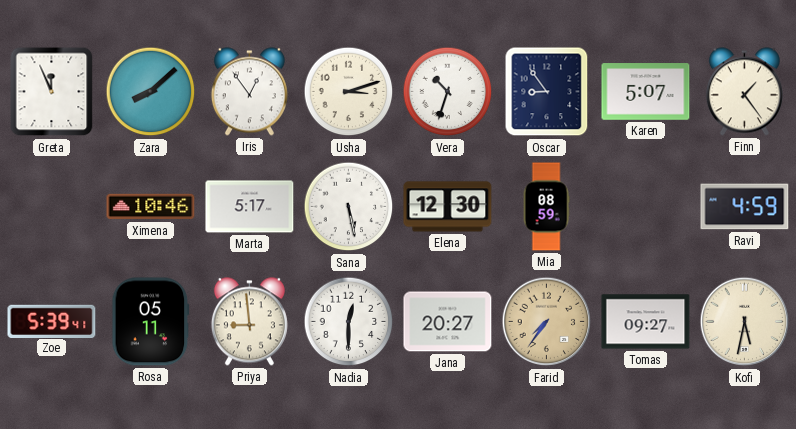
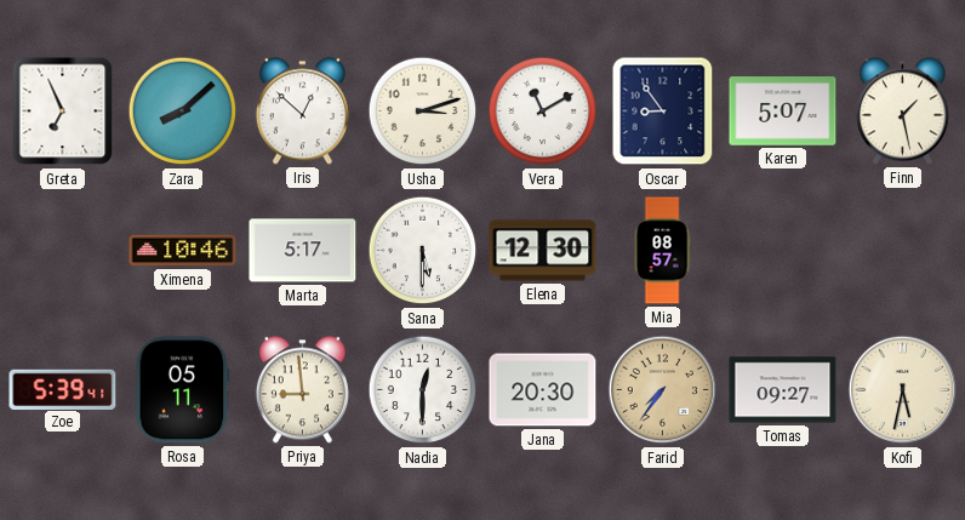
Greta: 11:56 -> 6:56 (63, 112)
Iris: 12:54 -> 12:52 (302, 112)
Vera: 10:33 -> 11:10 (543, 112)
Finn: 1:24 -> 1:28 (902, 112)
Sana: 5:28 -> 5:30 (423, 251)
Mia: 08:59 -> 08:57 (662, 251)
Ravi: 4:59 -> none (745, 207)
Jana: 20:27 -> 20:30 (543, 390)
